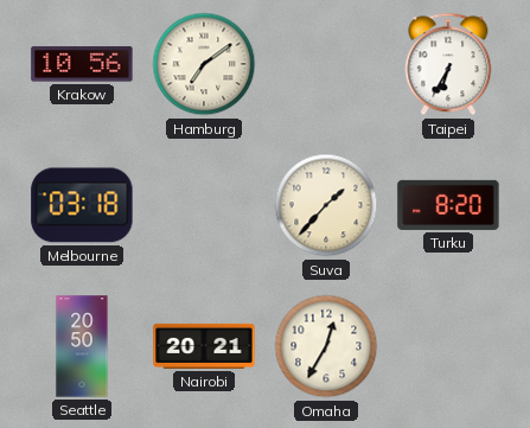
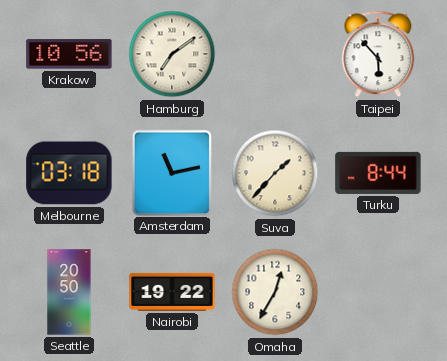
Taipei: 6:35 -> 5:53 (378, 54)
Amsterdam: none -> 11:13 (171, 172)
Turku: 8:20 -> 8:44 (378, 173)
Nairobi: 20:21 -> 19:22 (172, 292)
